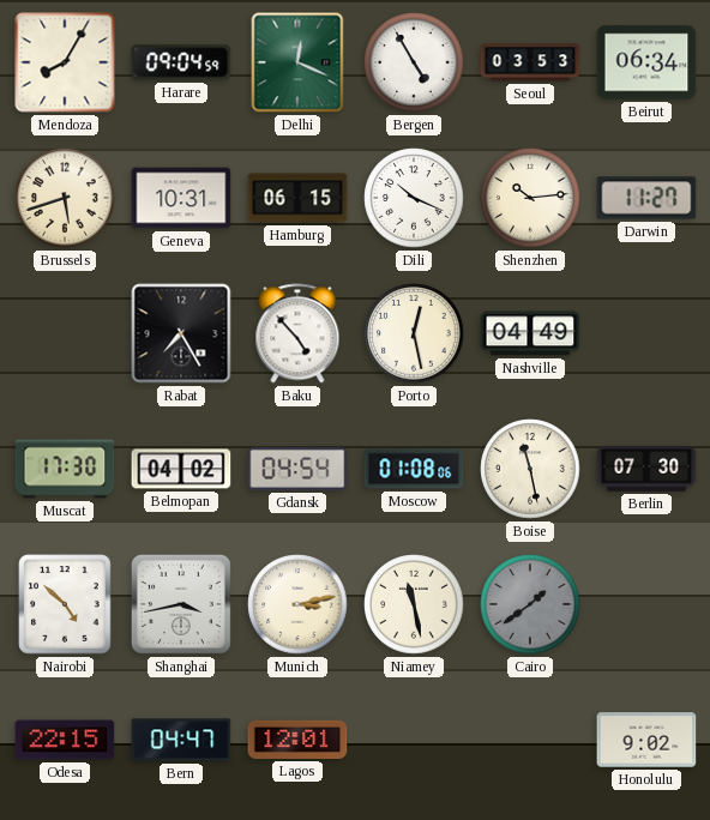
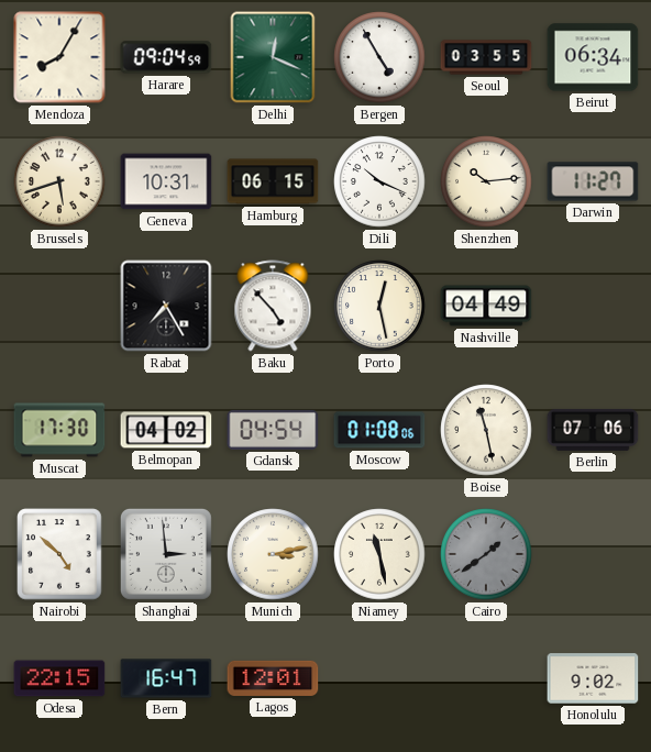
Seoul: 03:53 -> 03:55 (486, 57)
Berlin: 07:30 -> 07:06 (593, 430)
Shanghai: 3:43 -> 2:59 (166, 554)
Bern: 04:47 -> 16:47 (166, 678)
